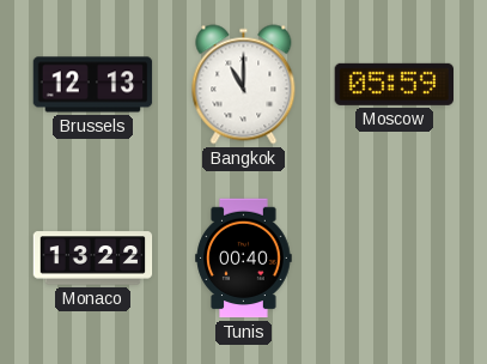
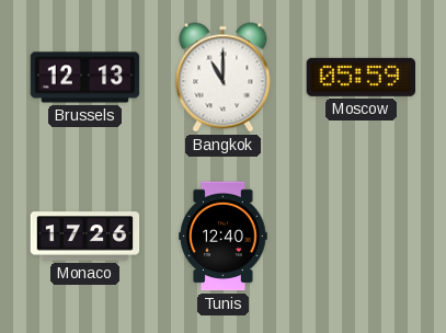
Monaco: 13:22 -> 17:26 (85, 237)
Tunis: 00:40 -> 12:40 (224, 237)
